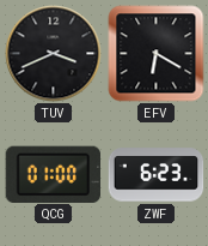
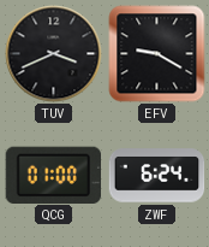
EFV: 6:20 -> 9:20 (157, 54)
ZWF: 6:23 -> 6:24 (157, 176)
